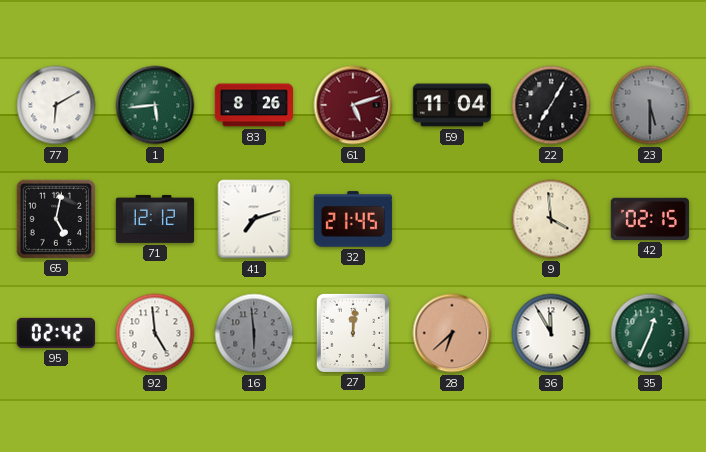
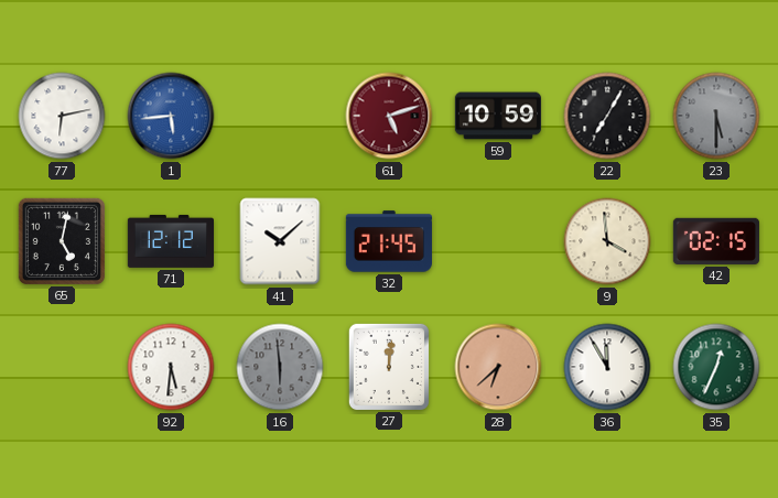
77: 6:10 -> 6:13 (62, 116)
1 dial: green -> blue (171, 116)
83: 8:26 -> none (253, 105)
59: 11:04 -> 10:59 (497, 116)
41: 7:12 -> 10:08 (280, 241)
95: 02:42 -> none (56, 333)
92: 4:59 -> 5:31 (171, 367)
